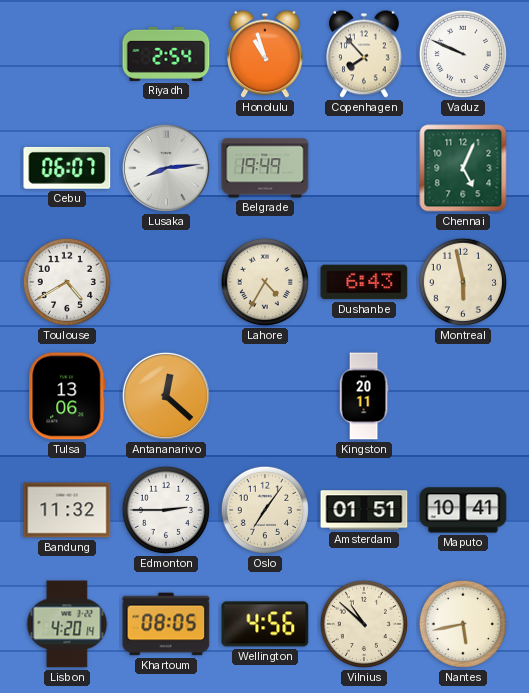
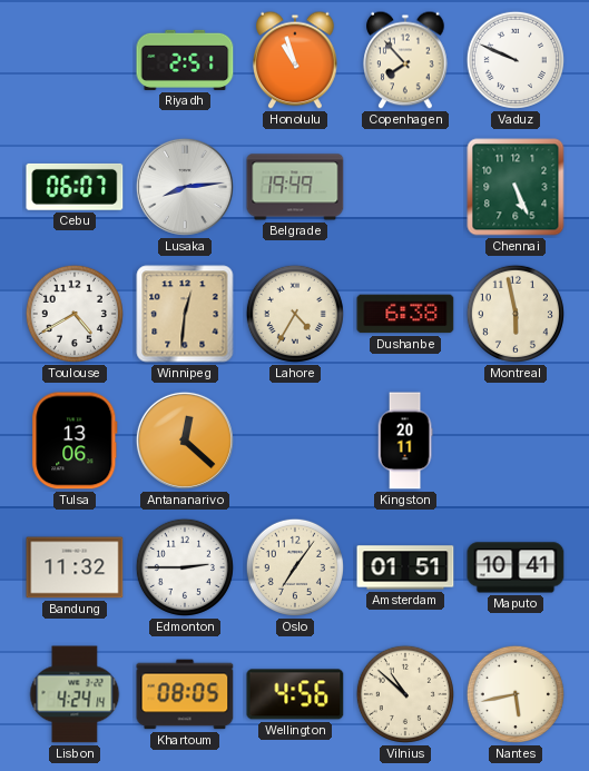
Riyadh: 2:54 -> 2:51 (185, 60)
Chennai: 5:04 -> 5:26 (516, 187)
Winnipeg: none -> 12:31 (185, 314)
Dushanbe: 6:43 -> 6:38 (405, 314)
Lisbon: 4:20 -> 4:24 (75, 694)
